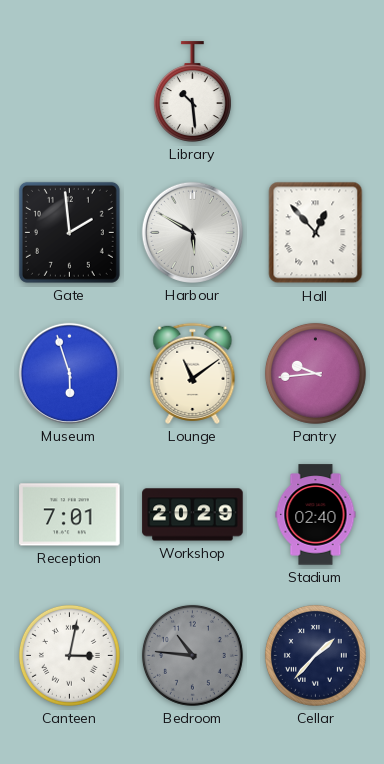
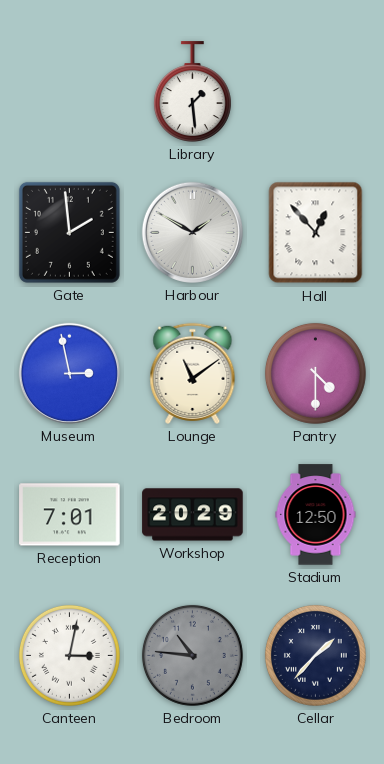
Library: 10:29 -> 1:29 (192, 92)
Harbour: 5:50 -> 1:50 (192, 232)
Museum: 5:57 -> 2:58 (69, 373)
Pantry: 9:44 -> 4:30 (315, 373)
Stadium: 02:40 -> 12:50 (316, 515)
